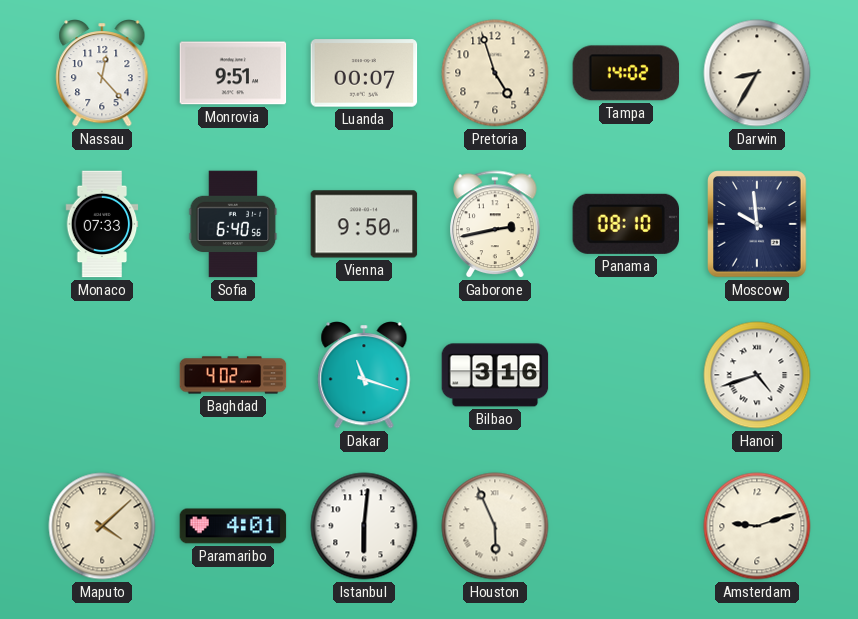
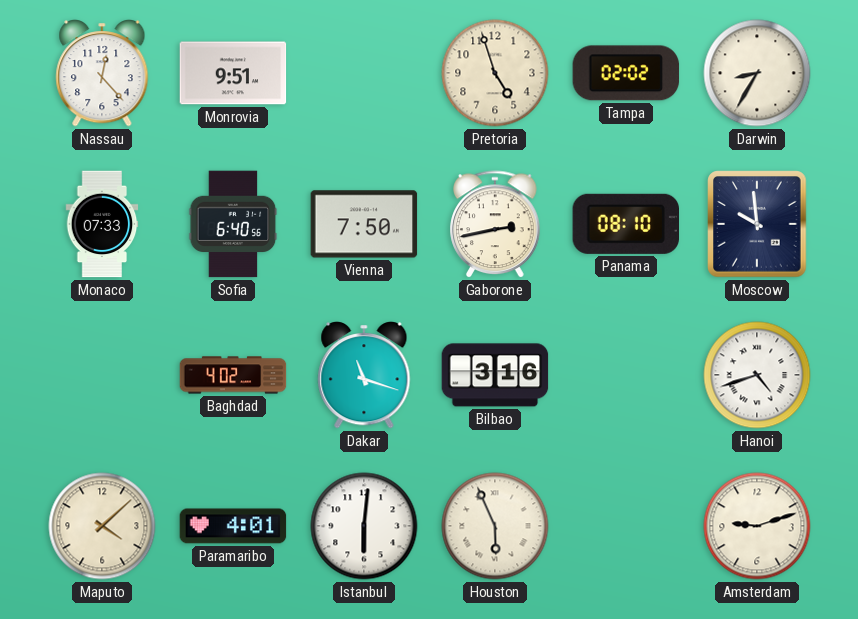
Luanda: 00:07 -> none (364, 73)
Tampa: 14:02 -> 02:02 (626, 73)
Vienna: 9:50 -> 7:50 (364, 224)
